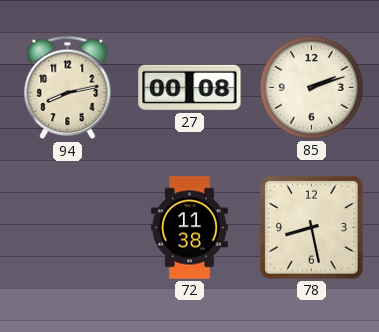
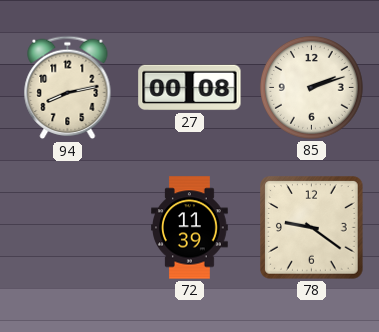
72: 11:38 -> 11:39 (190, 228)
78: 8:28 -> 9:21 (312, 228)
